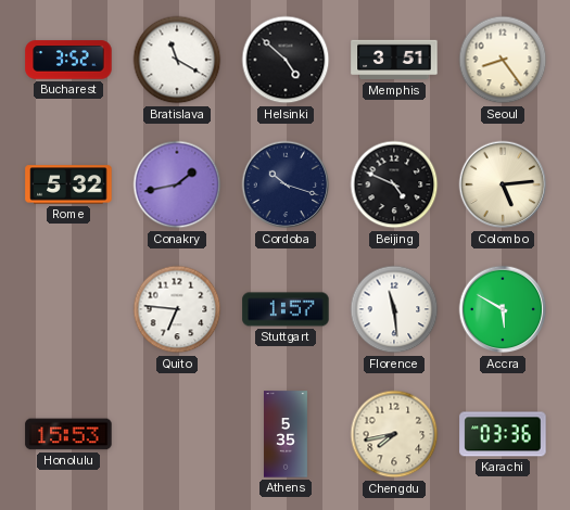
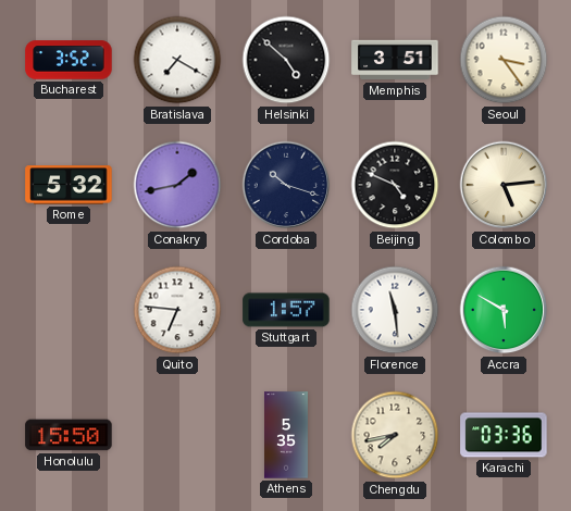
Bratislava: 11:20 -> 7:20 (177, 60)
Seoul: 8:24 -> 3:24 (504, 60)
Honolulu: 15:53 -> 15:50 (69, 435)
